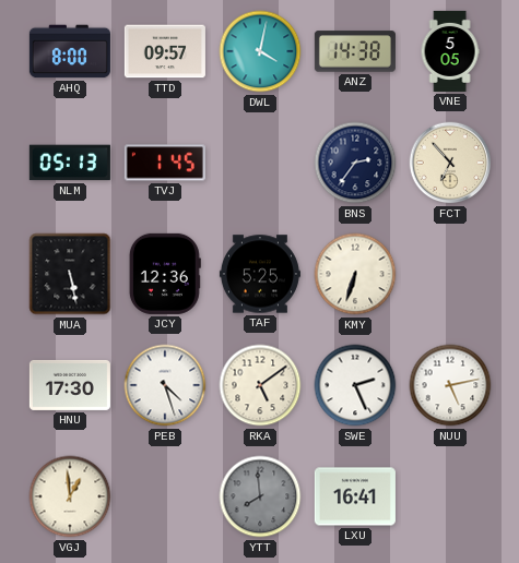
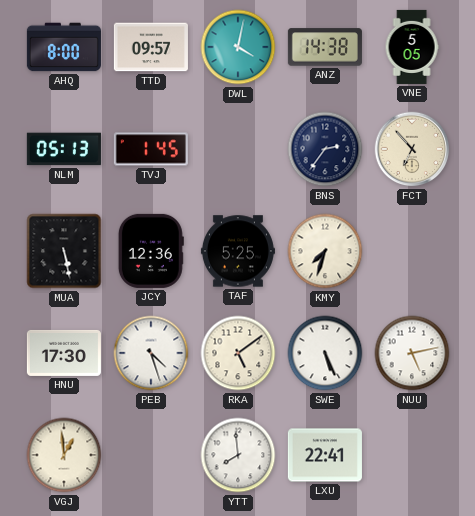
KMY: 6:33 -> 7:33 (325, 251)
SWE: 2:26 -> 5:26 (325, 353)
YTT dial: grey -> white (238, 455)
LXU: 16:41 -> 22:41 (325, 455)
